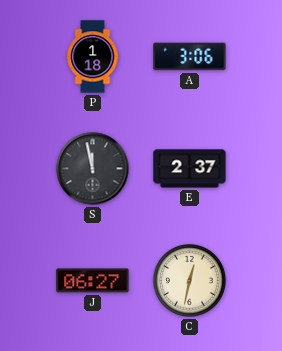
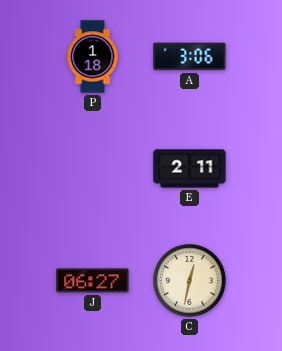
S: 11:58 -> none (93, 169)
E: 2:37 -> 2:11 (190, 169)
